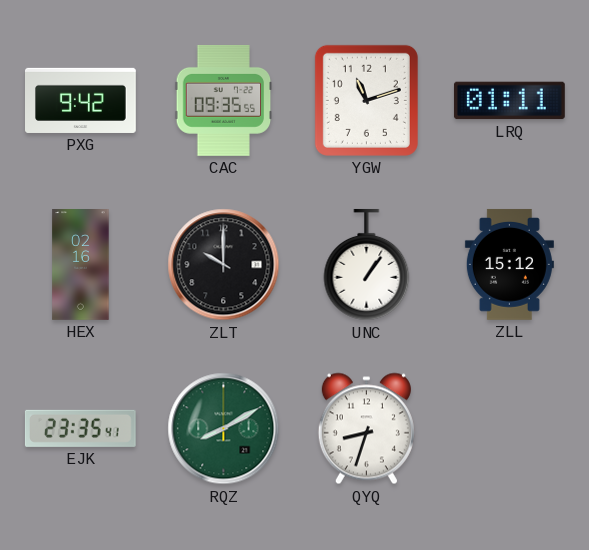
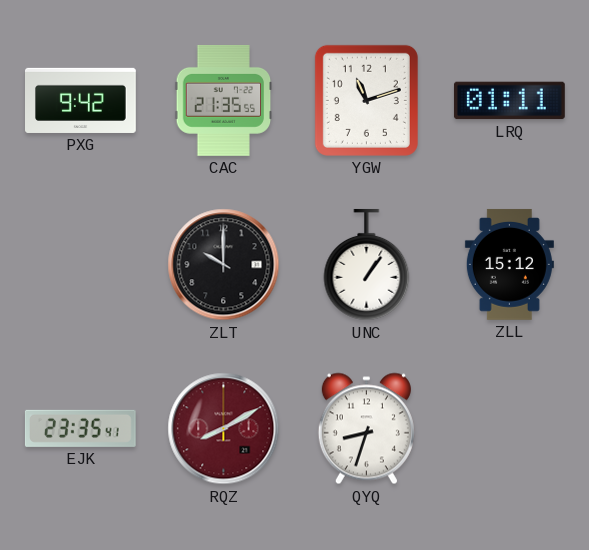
CAC: 09:35 -> 21:35 (224, 100)
HEX: 02:16 -> none (81, 265)
RQZ dial: green -> burgundy (224, 429)
